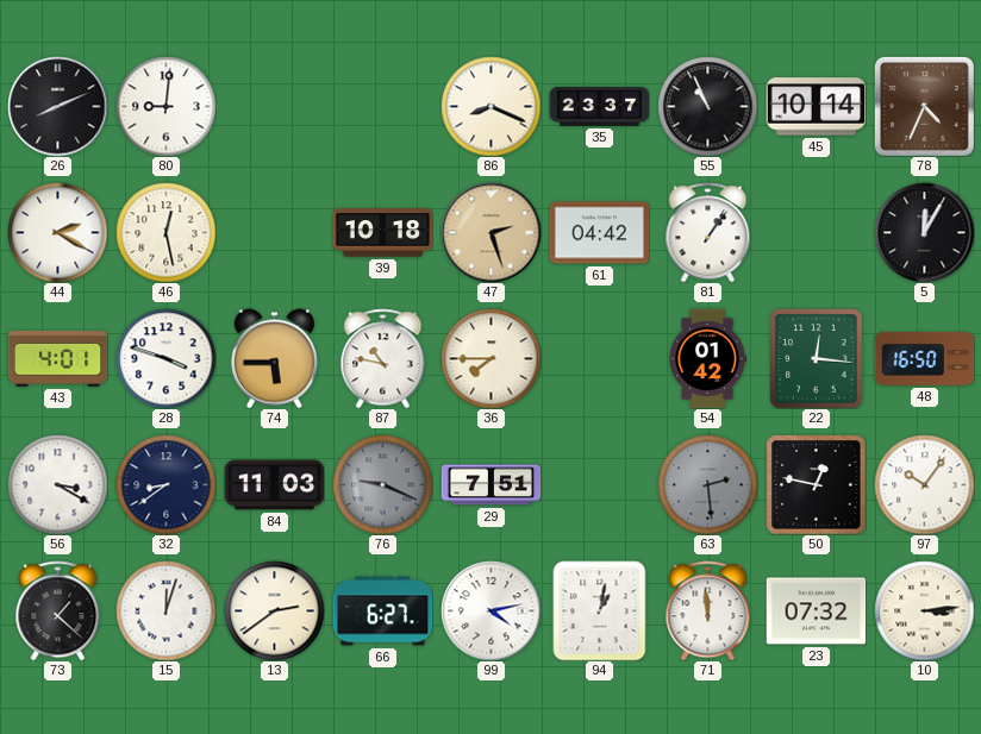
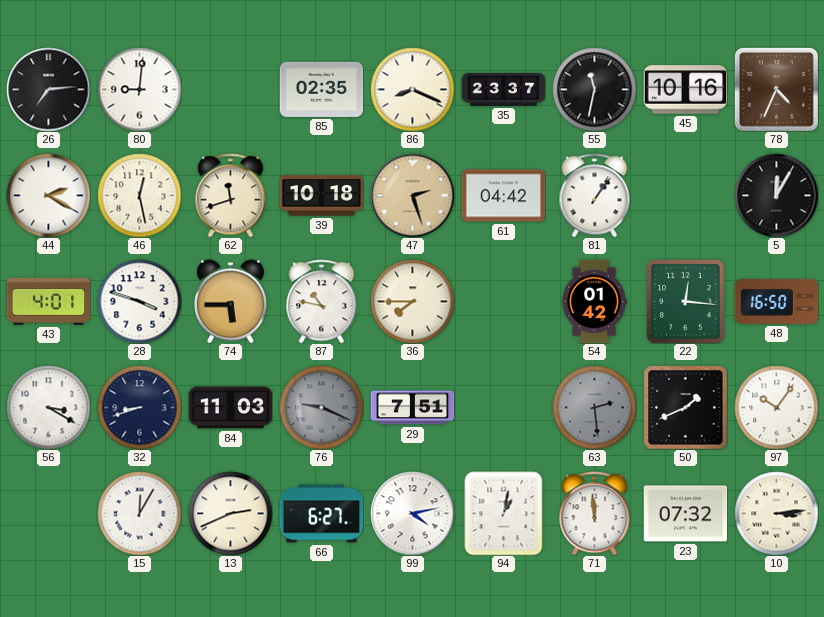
26: 8:11 -> 7:14 (48, 89)
85: none -> 02:35 (321, 89)
55: 10:56 -> 11:32 (594, 89)
45: 10:14 -> 10:16 (685, 90)
62: none -> 11:42 (231, 195)
32: 8:39 -> 8:42 (139, 407)
50: 12:47 -> 1:41 (685, 407)
73: 1:22 -> none (58, 610)
15: 12:03 -> 12:05 (139, 513)
13: 2:39 -> 2:41 (230, 513)
